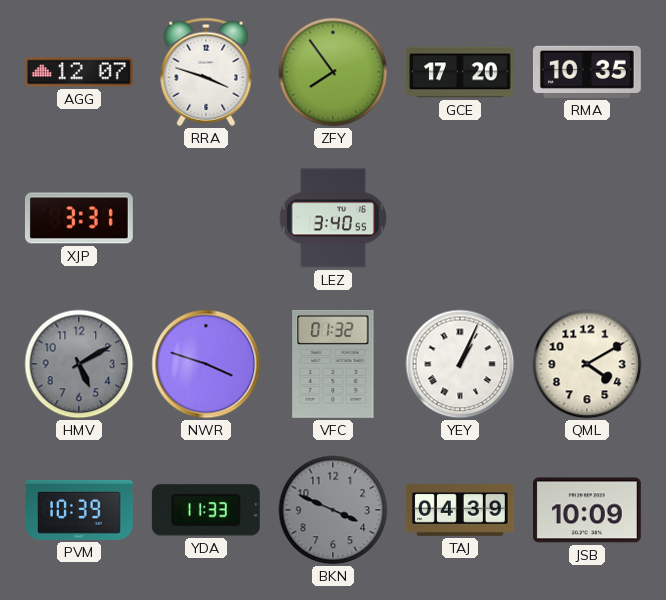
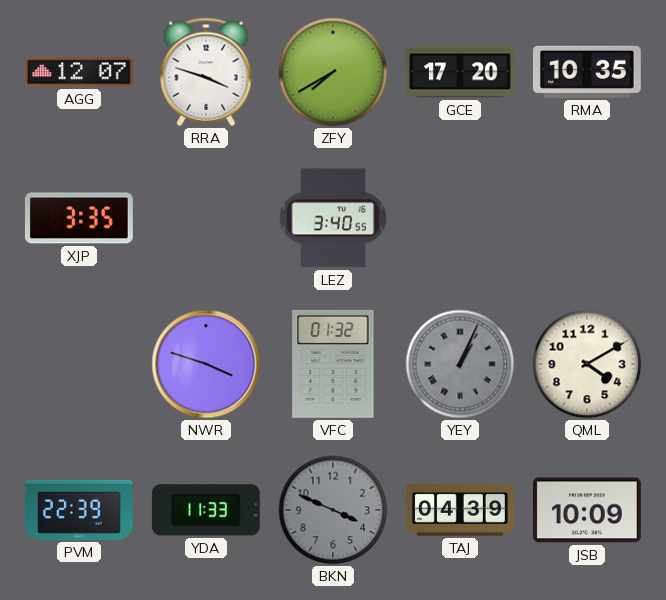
ZFY: 7:54 -> 7:40 (333, 72)
XJP: 3:31 -> 3:35 (79, 218)
HMV: 5:10 -> none (79, 364)
YEY dial: white -> grey (460, 364)
PVM: 10:39 -> 22:39 (79, 510)
